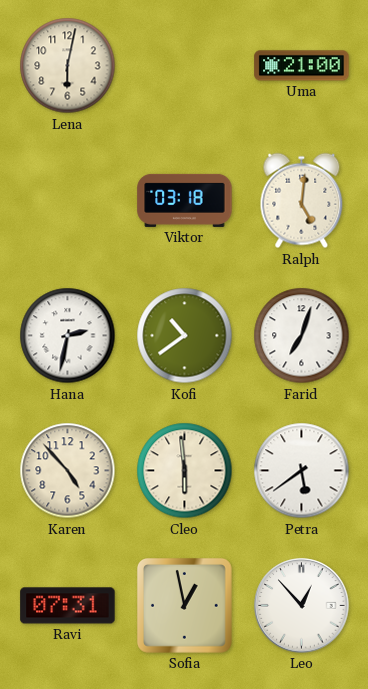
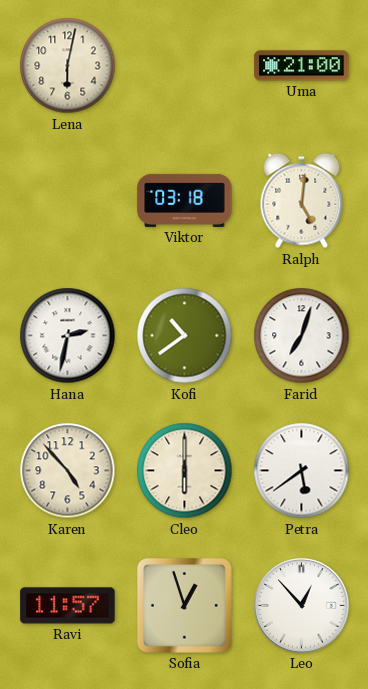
Cleo: 5:59 -> 6:00 (185, 471)
Ravi: 07:31 -> 11:57 (68, 606)
Sofia: 12:58 -> 12:57 (185, 606)
